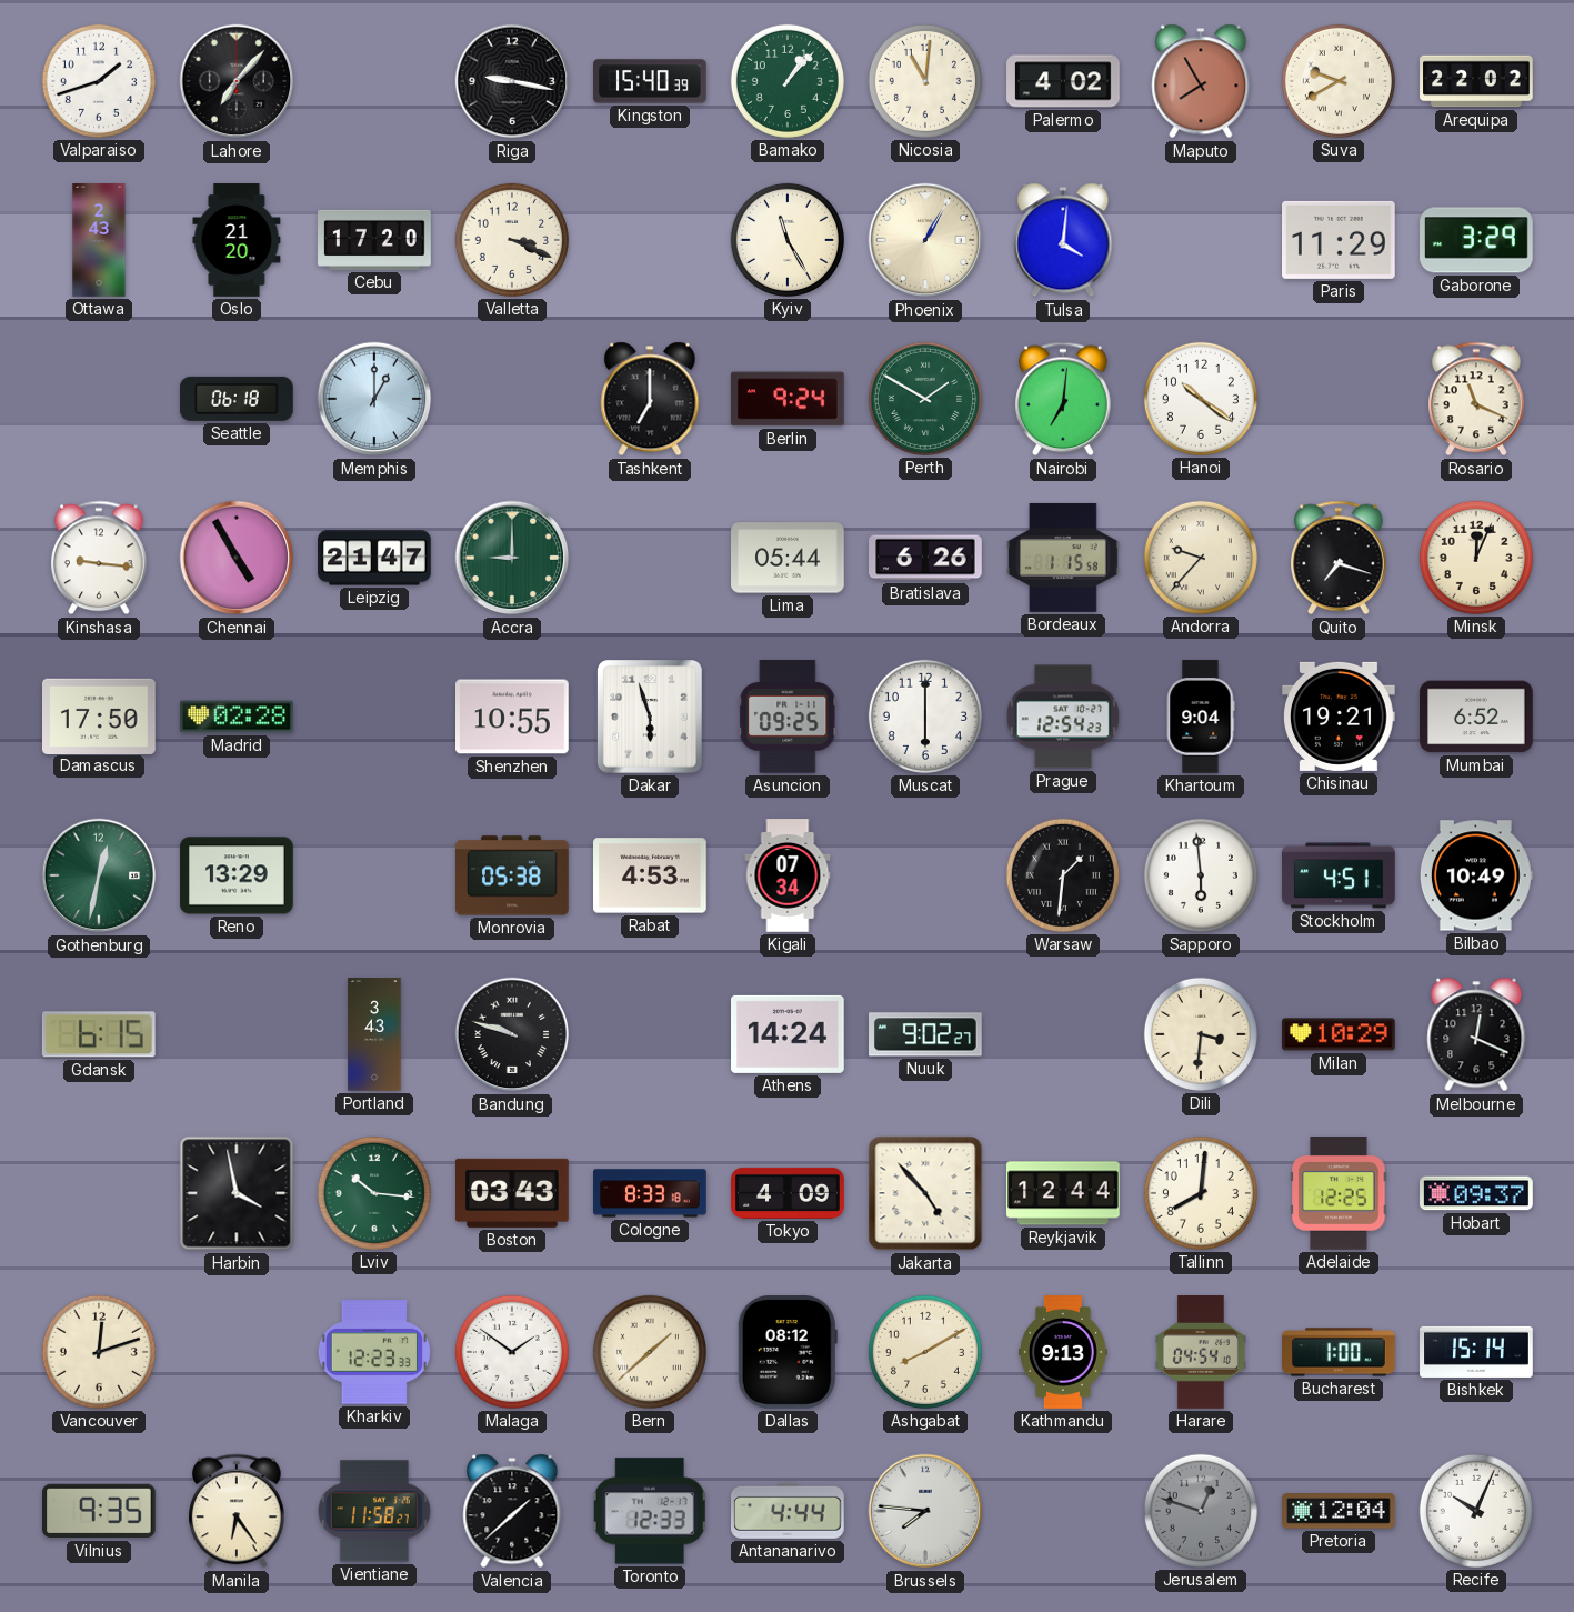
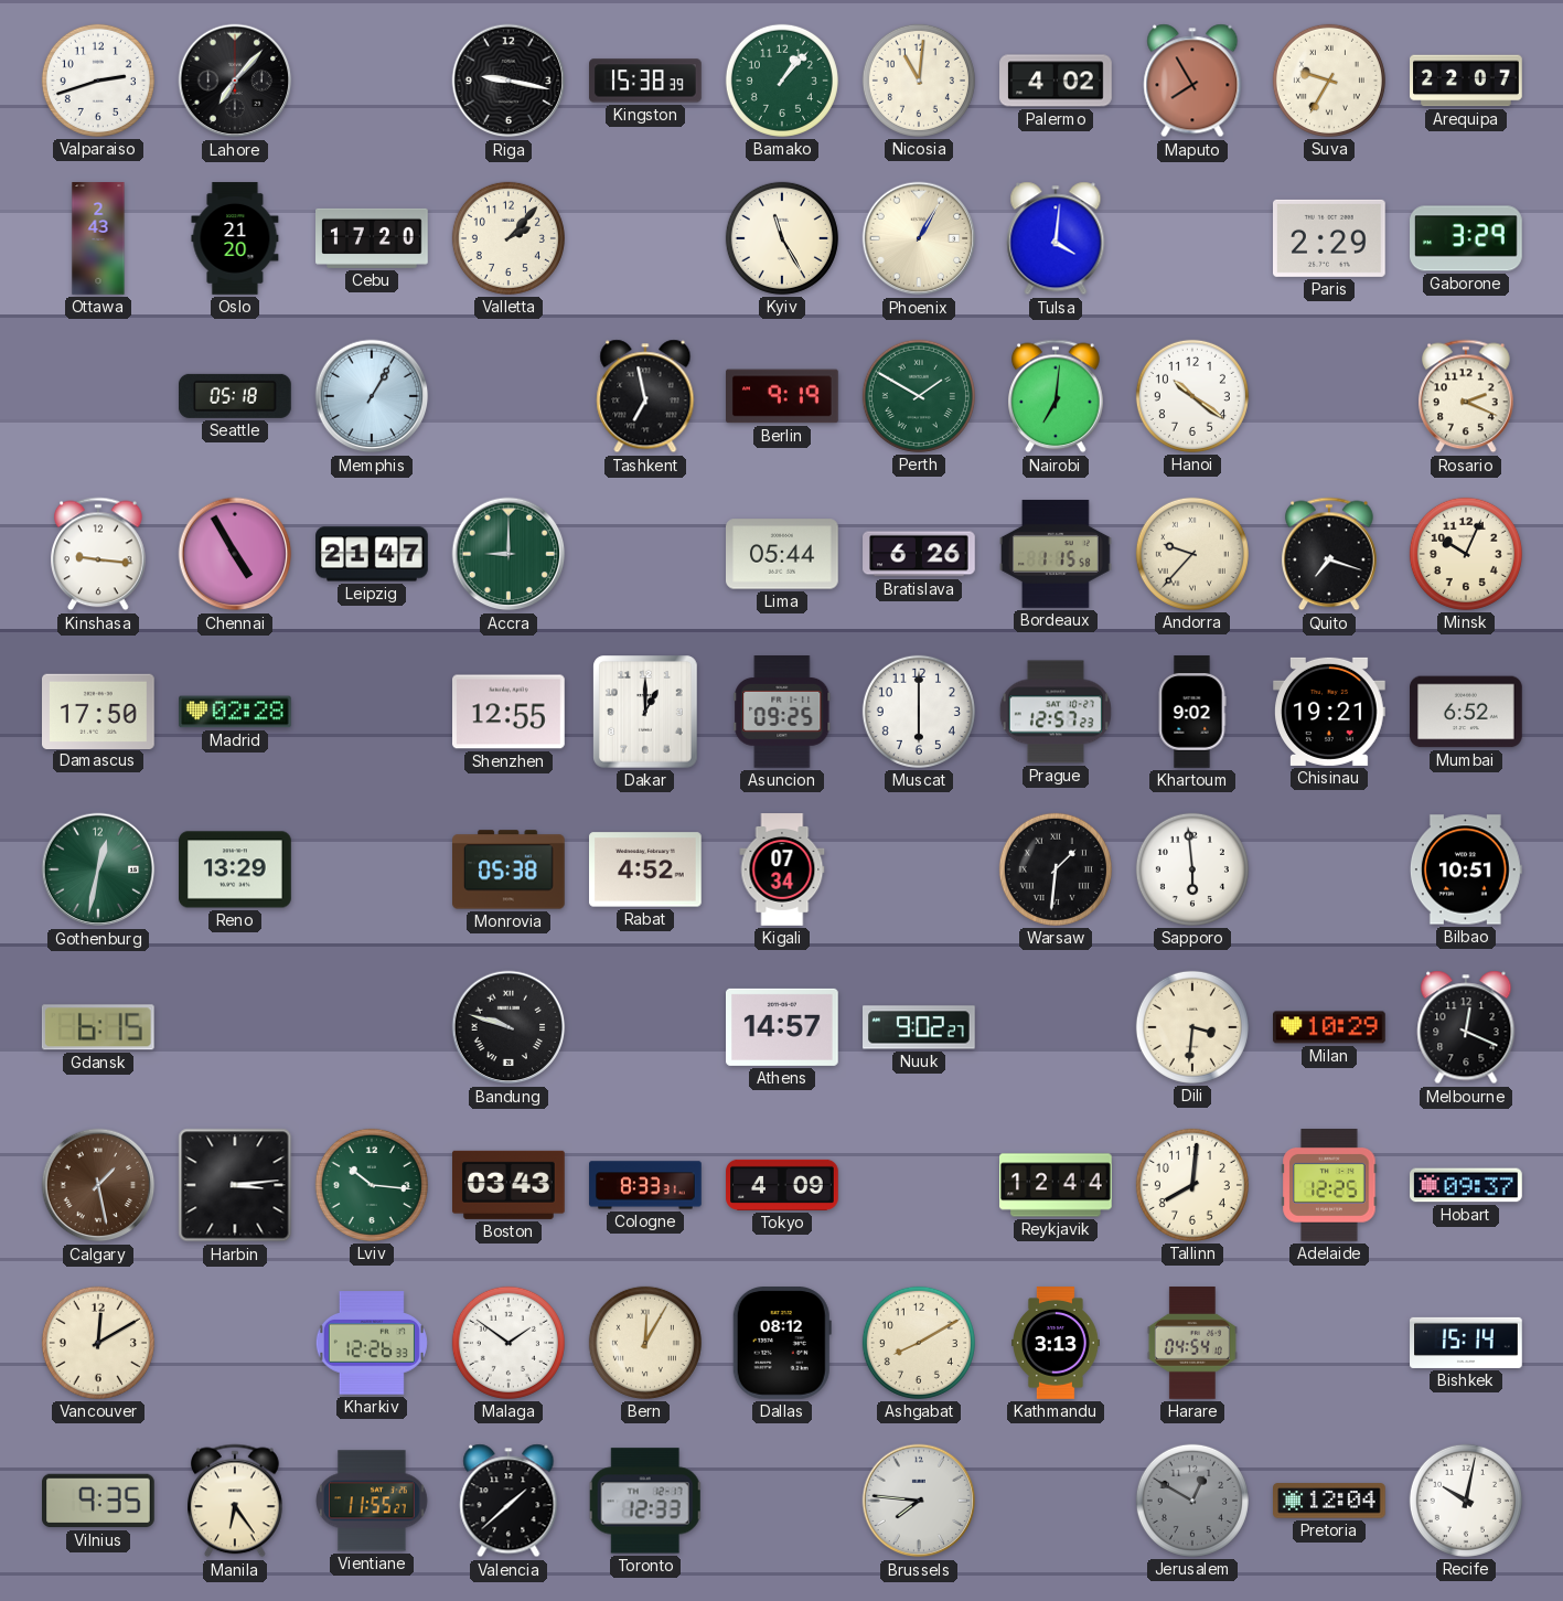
Valparaiso: 1:42 -> 2:42 (98, 81)
Kingston: 15:40 -> 15:38 (645, 81)
Suva: 9:40 -> 9:35 (1329, 81)
Arequipa: 22:02 -> 22:07 (1466, 81)
Valletta: 3:19 -> 2:07 (508, 238)
Paris: 11:29 -> 2:29 (1330, 238)
Seattle: 06:18 -> 05:18 (236, 396)
Memphis: 1:00 -> 1:05 (372, 396)
Tashkent: 7:00 -> 6:58 (645, 396)
Berlin: 9:24 -> 9:19 (783, 396)
Rosario: 11:19 -> 2:19 (1467, 396)
Minsk: 12:04 -> 10:04 (1466, 554)
Shenzhen: 10:55 -> 12:55 (510, 712)
Dakar: 5:57 -> 1:00 (646, 713)
Prague: 12:54 -> 12:57 (1056, 712)
Khartoum: 9:04 -> 9:02 (1192, 712)
Rabat: 4:53 -> 4:52 (646, 869)
Stockholm: 4:51 -> none (1340, 875)
Bilbao: 10:49 -> 10:51 (1466, 869)
Portland: 3:43 -> none (374, 1034)
Athens: 14:24 -> 14:57 (783, 1027)
Calgary: none -> 1:28 (98, 1185)
Harbin: 3:58 -> 3:14 (235, 1185)
Cologne: 8:33:18 -> 8:33:31 (645, 1185)
Jakarta: 4:53 -> none (925, 1193)
Vancouver: 12:12 -> 12:10 (98, 1343)
Kharkiv: 12:23 -> 12:26 (372, 1343)
Bern: 1:38 -> 12:05 (645, 1343)
Kathmandu: 9:13 -> 3:13 (1057, 1343)
Bucharest: 1:00 -> none (1339, 1352)
Vientiane: 11:58 -> 11:55 (373, 1501)
Antananarivo: 4:44 -> none (789, 1511)
Jerusalem: 12:48 -> 12:50 (1192, 1501)
Recife: 10:04 -> 10:02 (1466, 1501)
